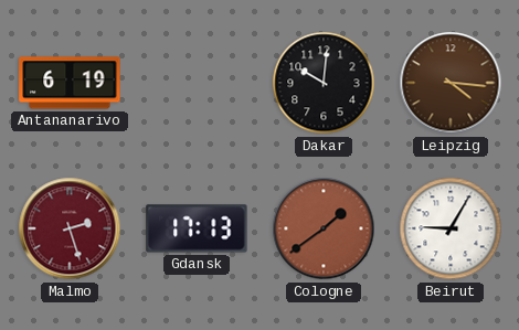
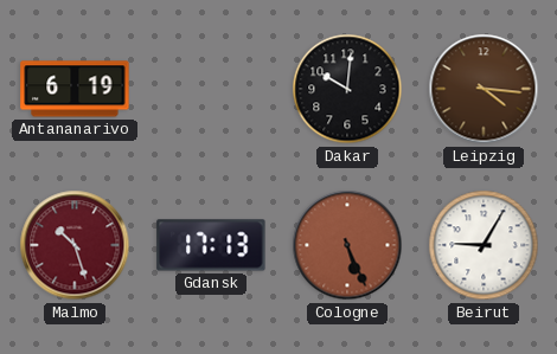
Malmo: 2:27 -> 10:27 (75, 245)
Cologne: 1:39 -> 5:26 (347, 245)
